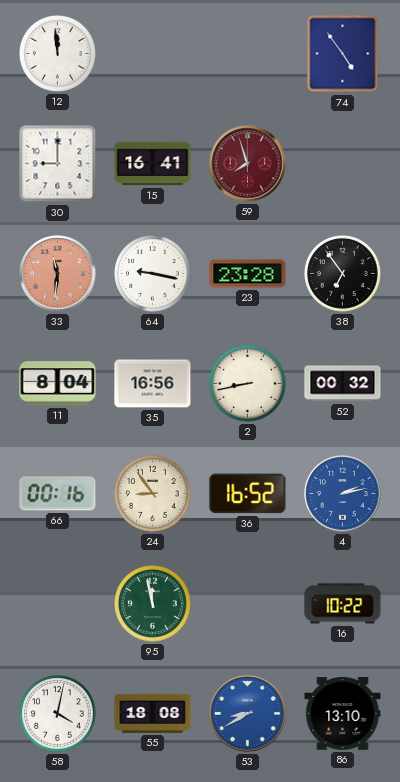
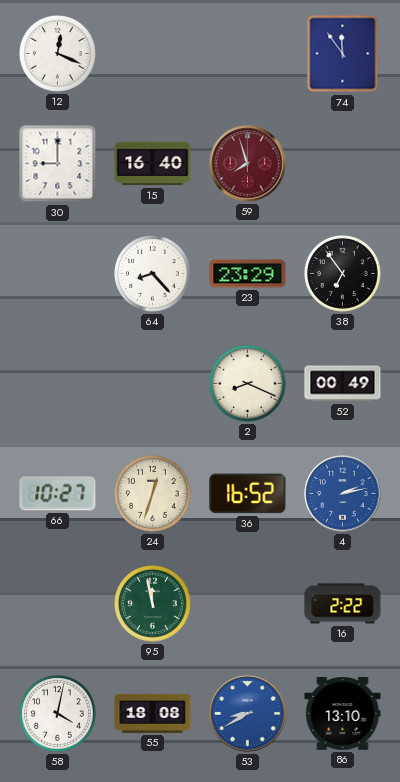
12: 11:59 -> 12:19 (58, 54)
74: 4:54 -> 11:54 (343, 54)
15: 16:41 -> 16:40 (153, 164)
33: 11:31 -> none (58, 274)
64: 9:17 -> 8:23 (153, 274)
23: 23:28 -> 23:29 (248, 274)
11: 8:04 -> none (58, 384)
35: 16:56 -> none (153, 384)
2: 8:43 -> 8:19 (248, 384)
52: 00:32 -> 00:49 (343, 384)
66: 00:16 -> 10:27 (58, 494)
24: 8:54 -> 12:33 (153, 494)
16: 10:22 -> 2:22 (343, 604)
